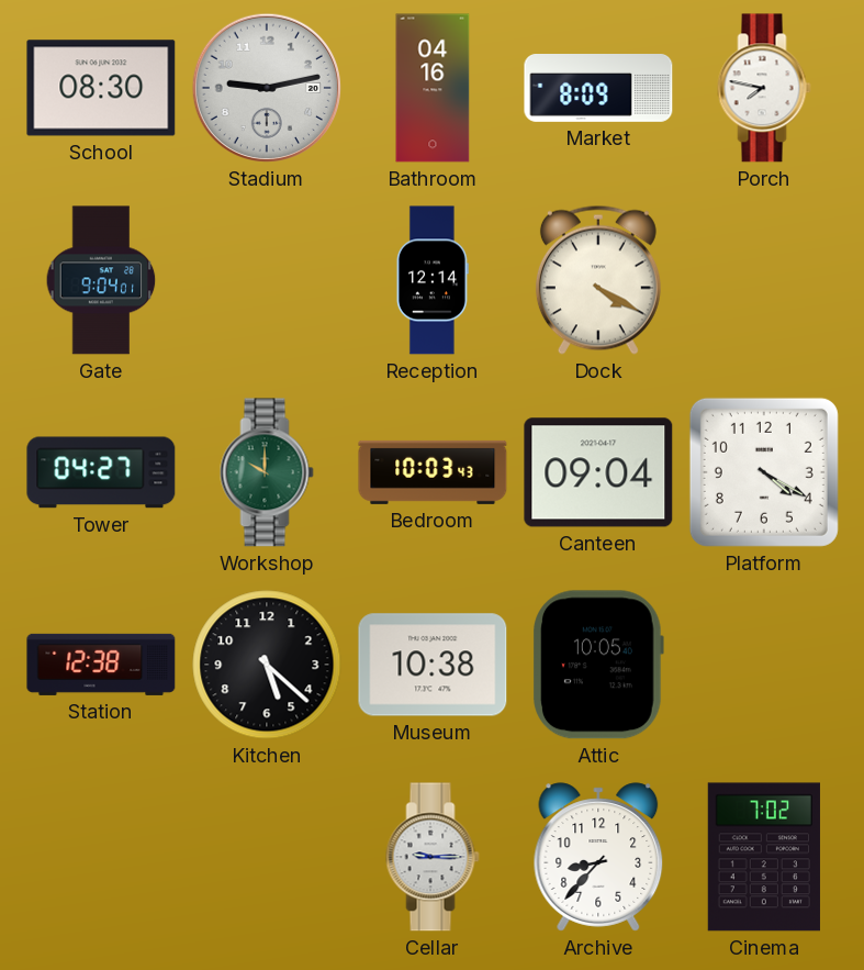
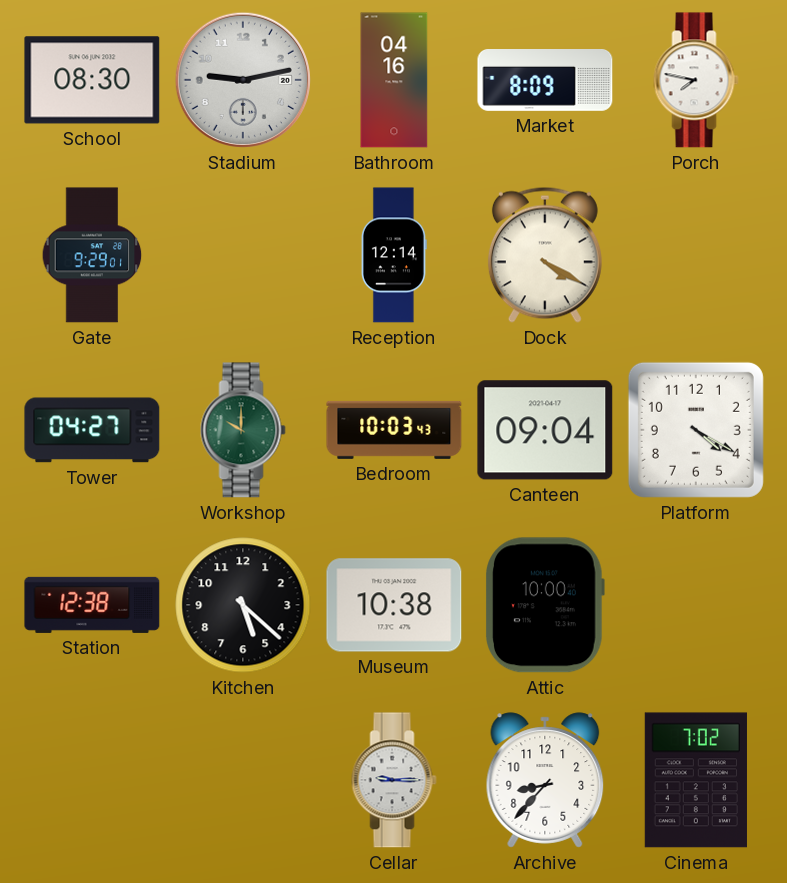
Gate: 9:04 -> 9:29 (92, 255)
Attic: 10:05 -> 10:00 (545, 605)
